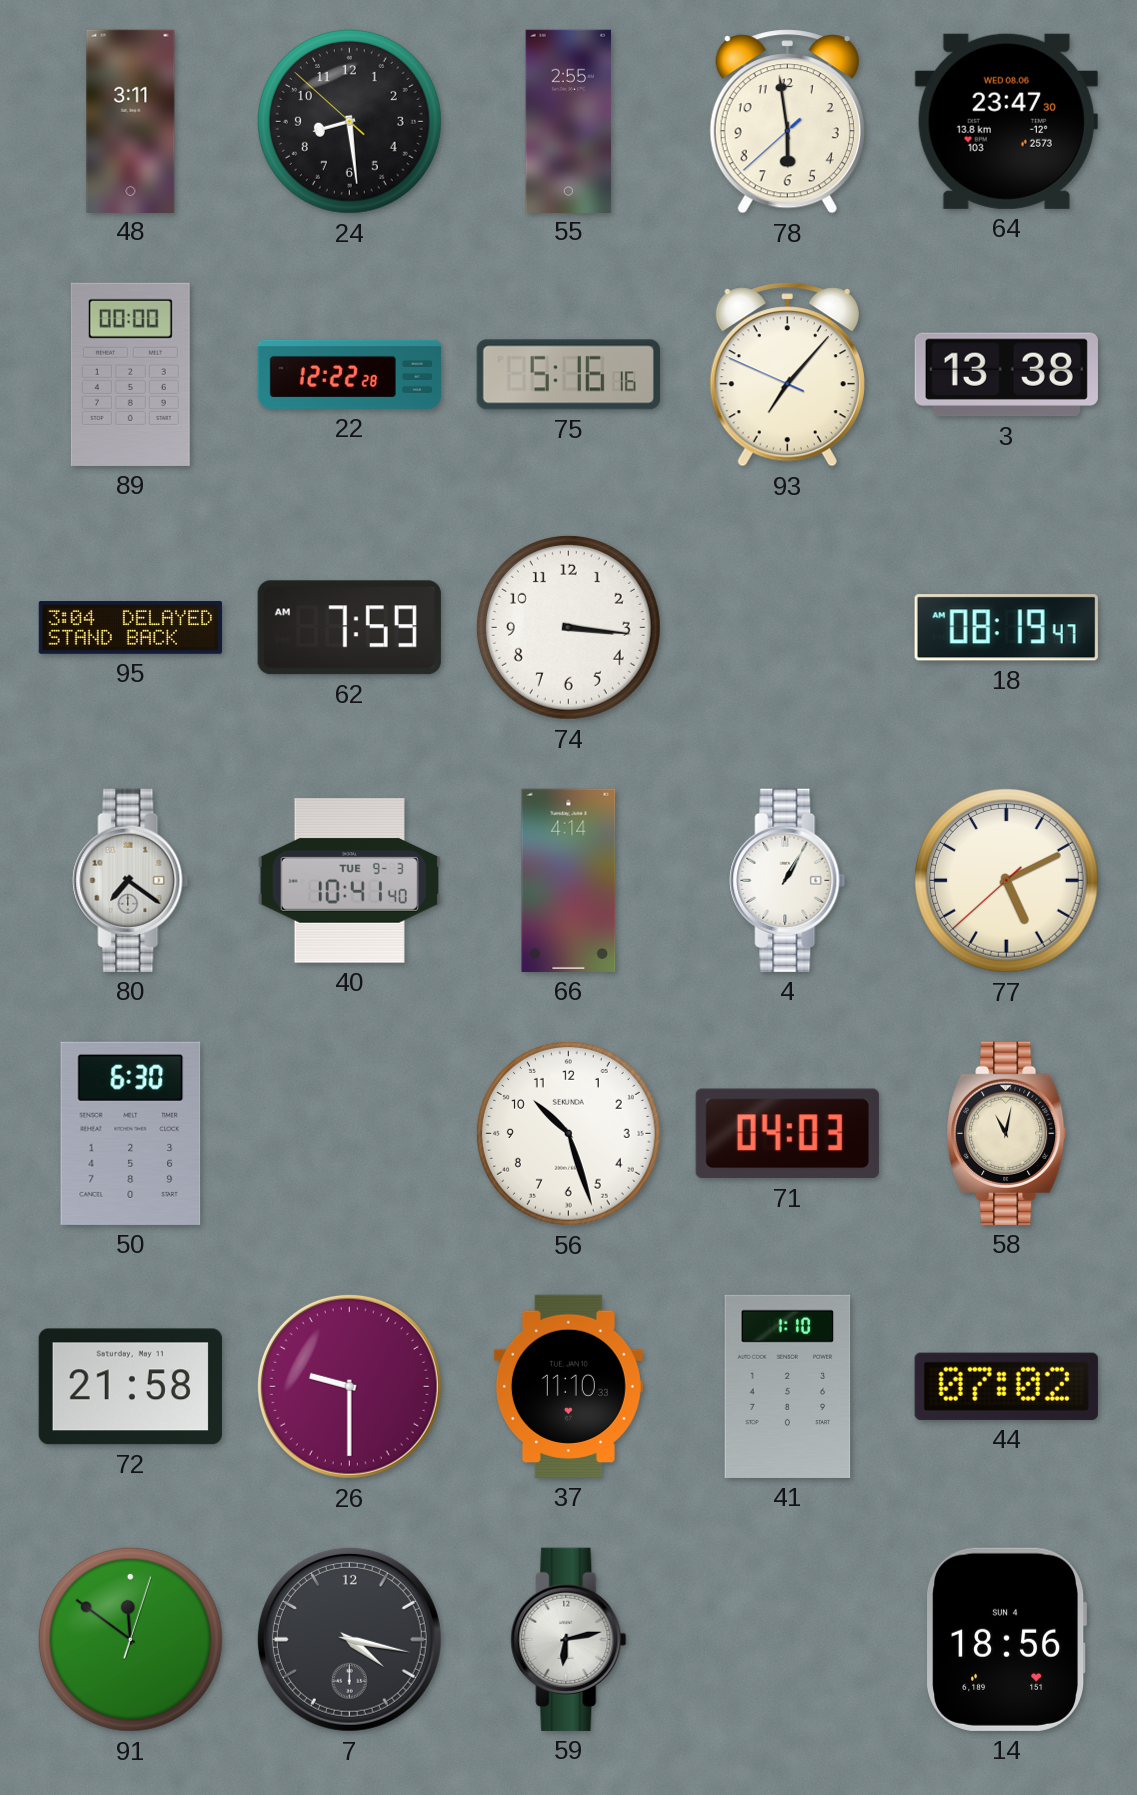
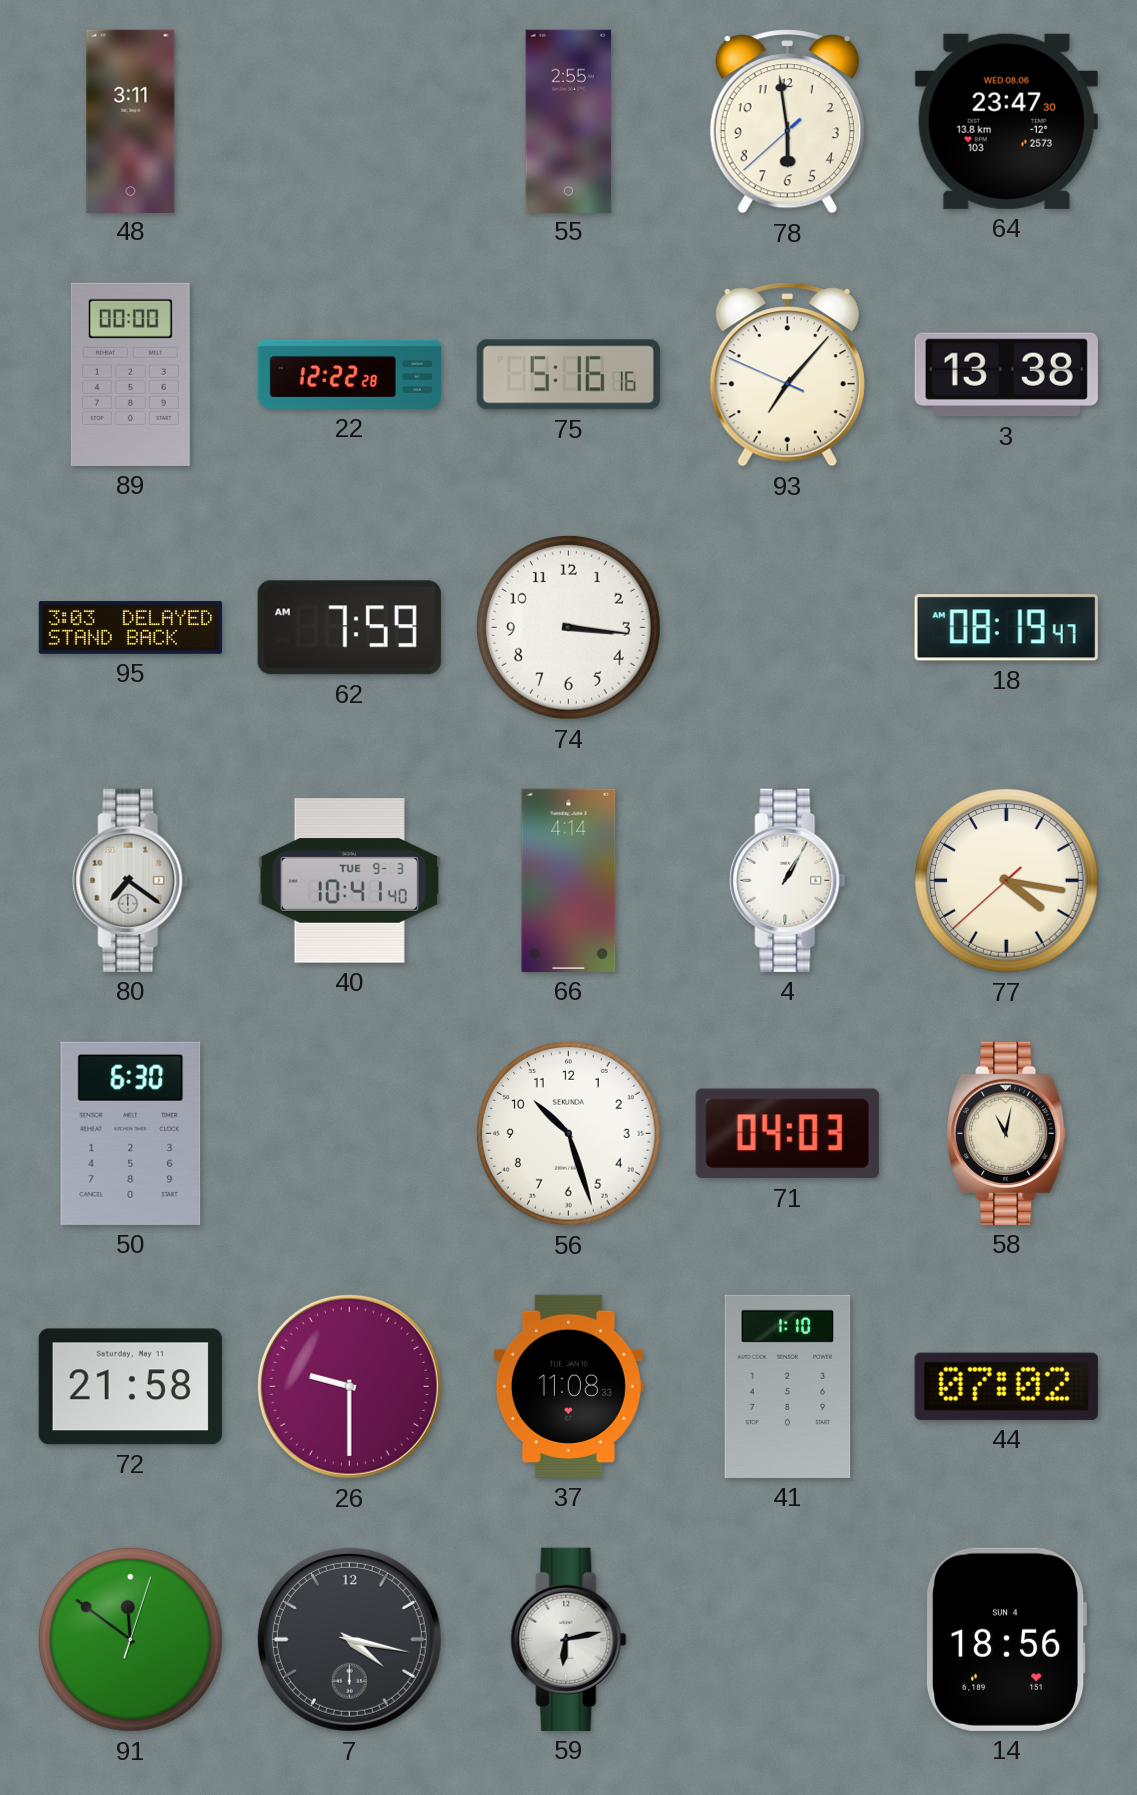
24: 8:28 -> none (349, 121)
95: 3:04 -> 3:03 (131, 628)
77: 5:10 -> 4:16 (1006, 880)
37: 11:10 -> 11:08 (568, 1386)
